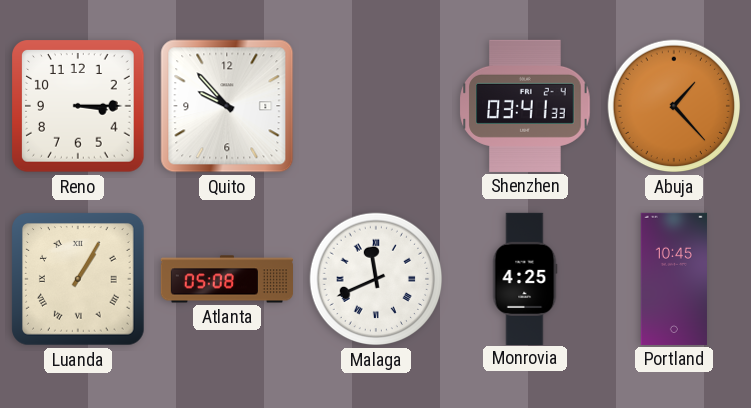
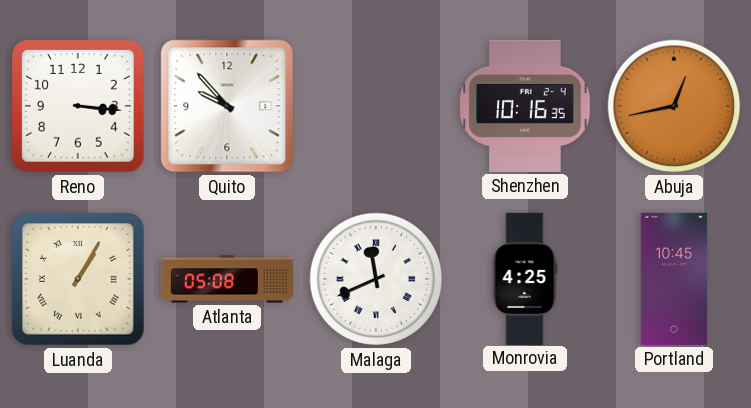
Reno: 3:15 -> 3:16 (78, 106)
Shenzhen: 03:41 -> 10:16 (525, 106)
Abuja: 1:23 -> 12:43 (674, 106)
